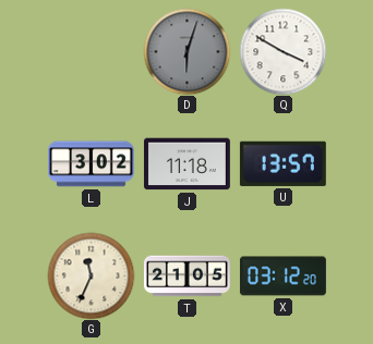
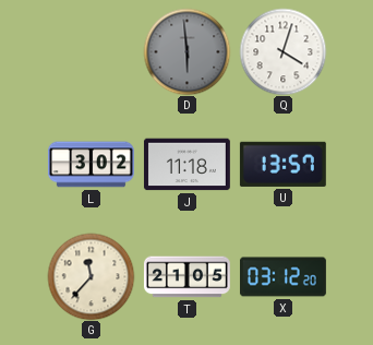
D: 6:03 -> 5:59 (186, 51)
Q: 3:50 -> 4:03 (282, 51)
G: 11:34 -> 11:37 (91, 276)
